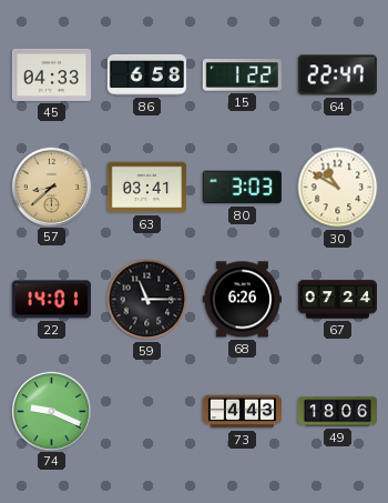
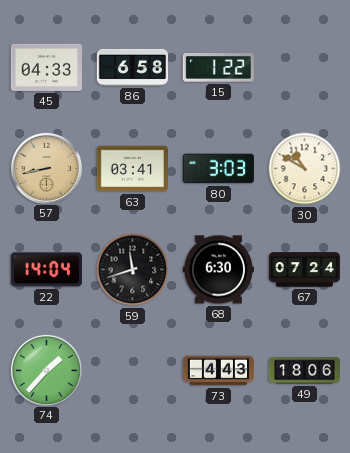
64: 22:47 -> none (337, 76)
57: 8:38 -> 8:43 (46, 168)
22: 14:01 -> 14:04 (46, 270)
59: 11:15 -> 11:42 (133, 270)
68: 6:26 -> 6:30 (218, 270)
74: 9:19 -> 1:37 (46, 370)
